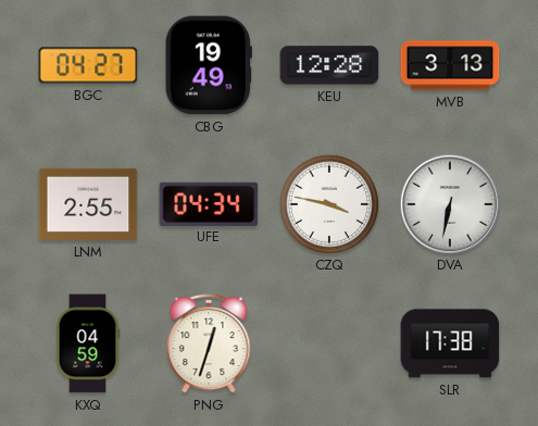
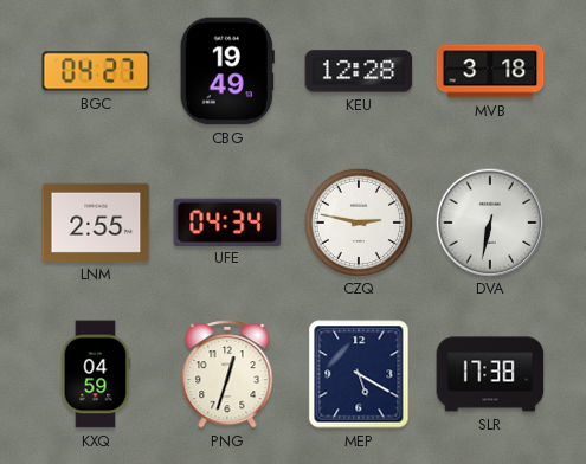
MVB: 3:13 -> 3:18 (490, 71)
CZQ: 3:47 -> 2:47 (358, 221)
MEP: none -> 5:20 (359, 374)
